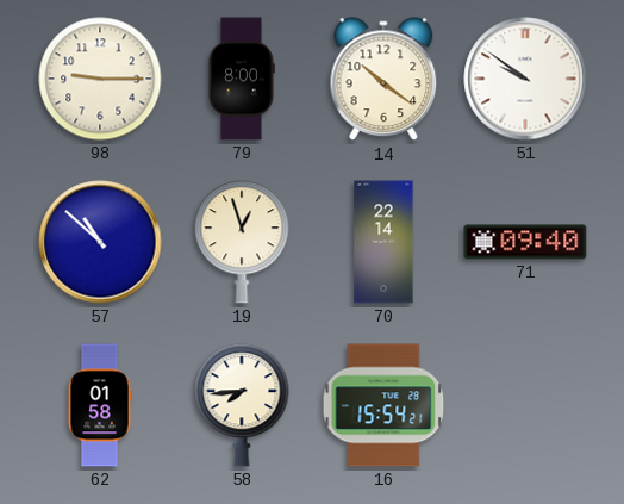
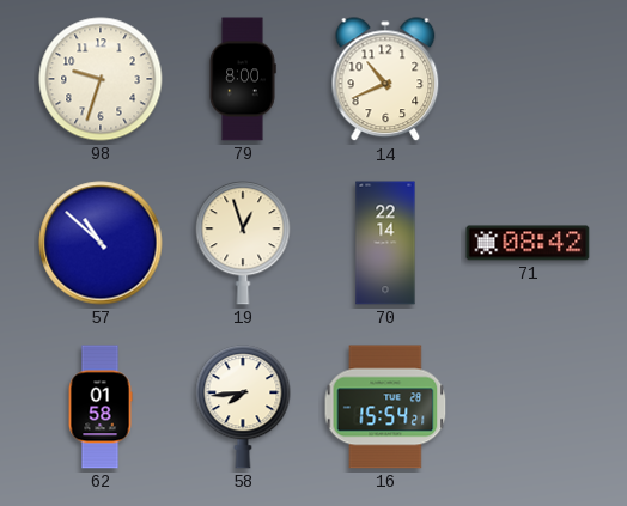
98: 9:15 -> 9:33 (101, 79)
14: 10:21 -> 10:41 (385, 80)
51: 9:51 -> none (525, 79)
71: 09:40 -> 08:42 (528, 243)
